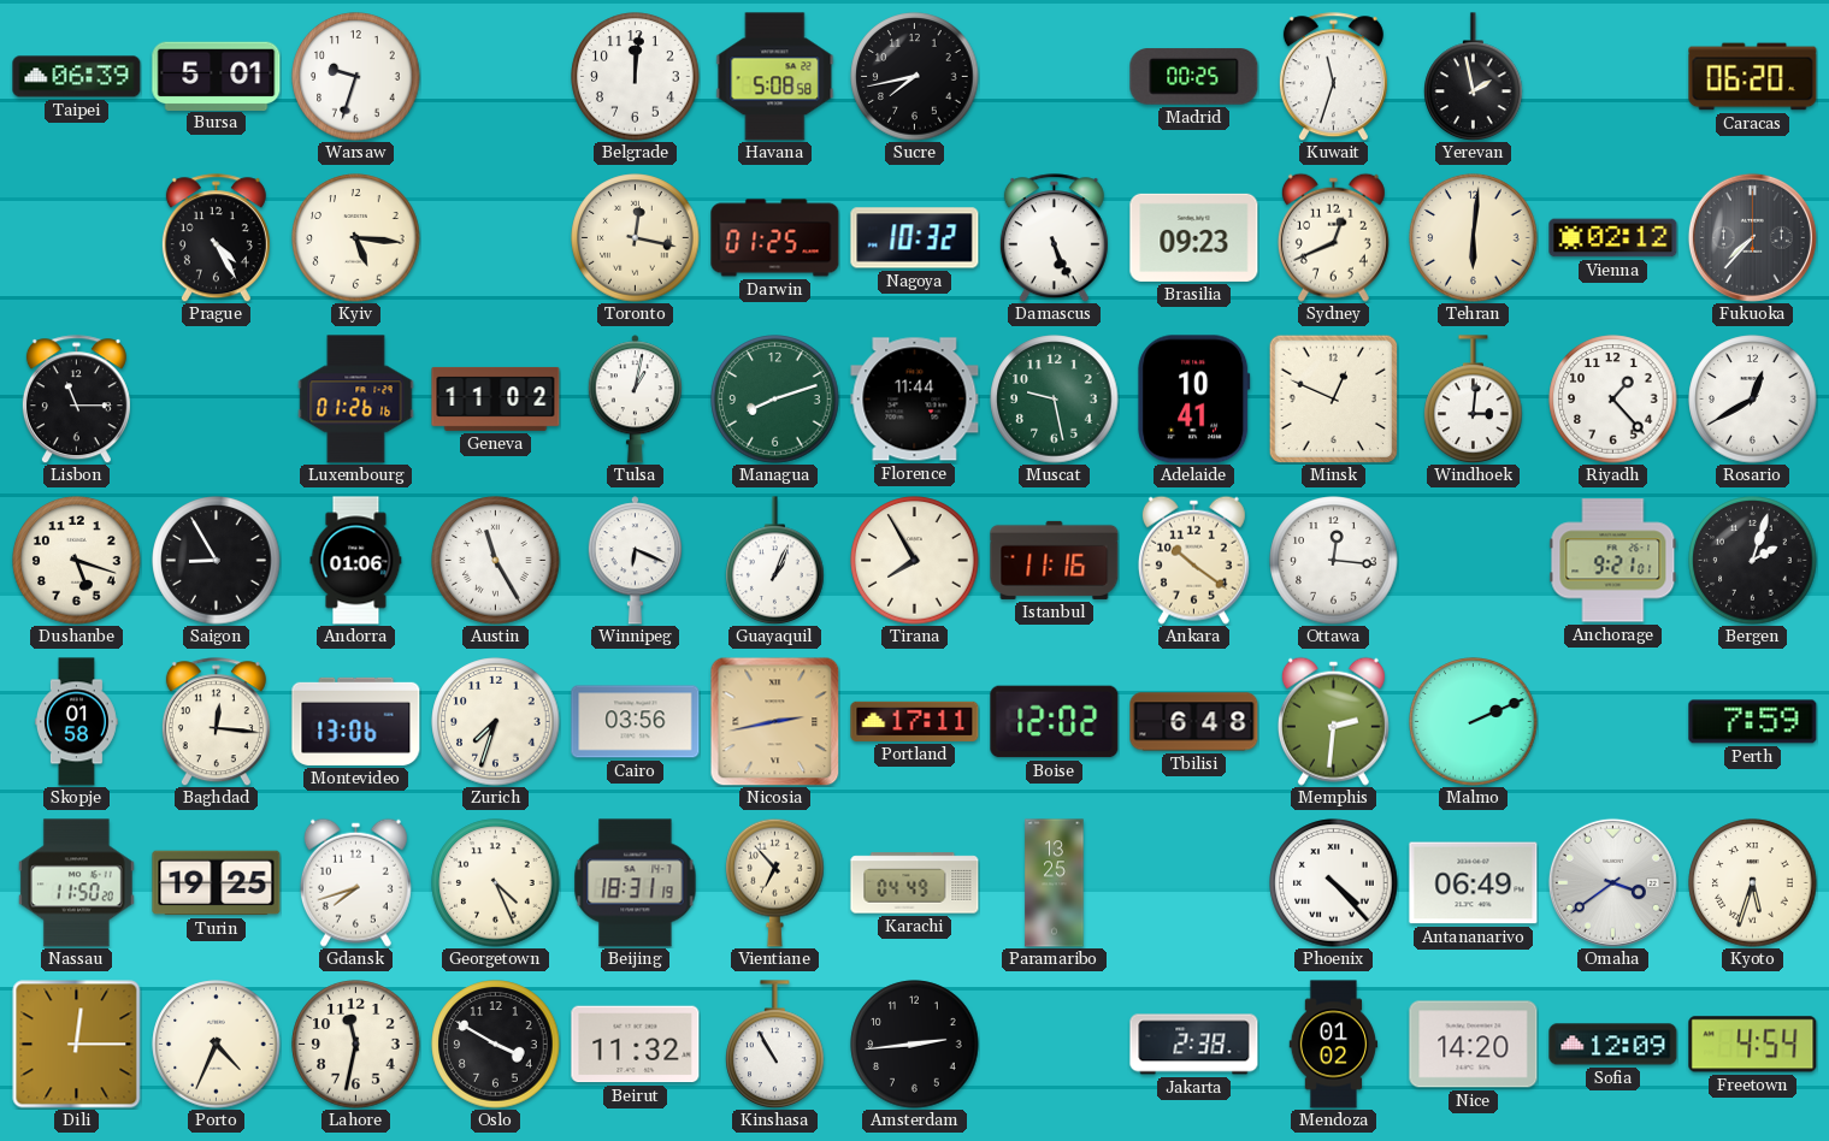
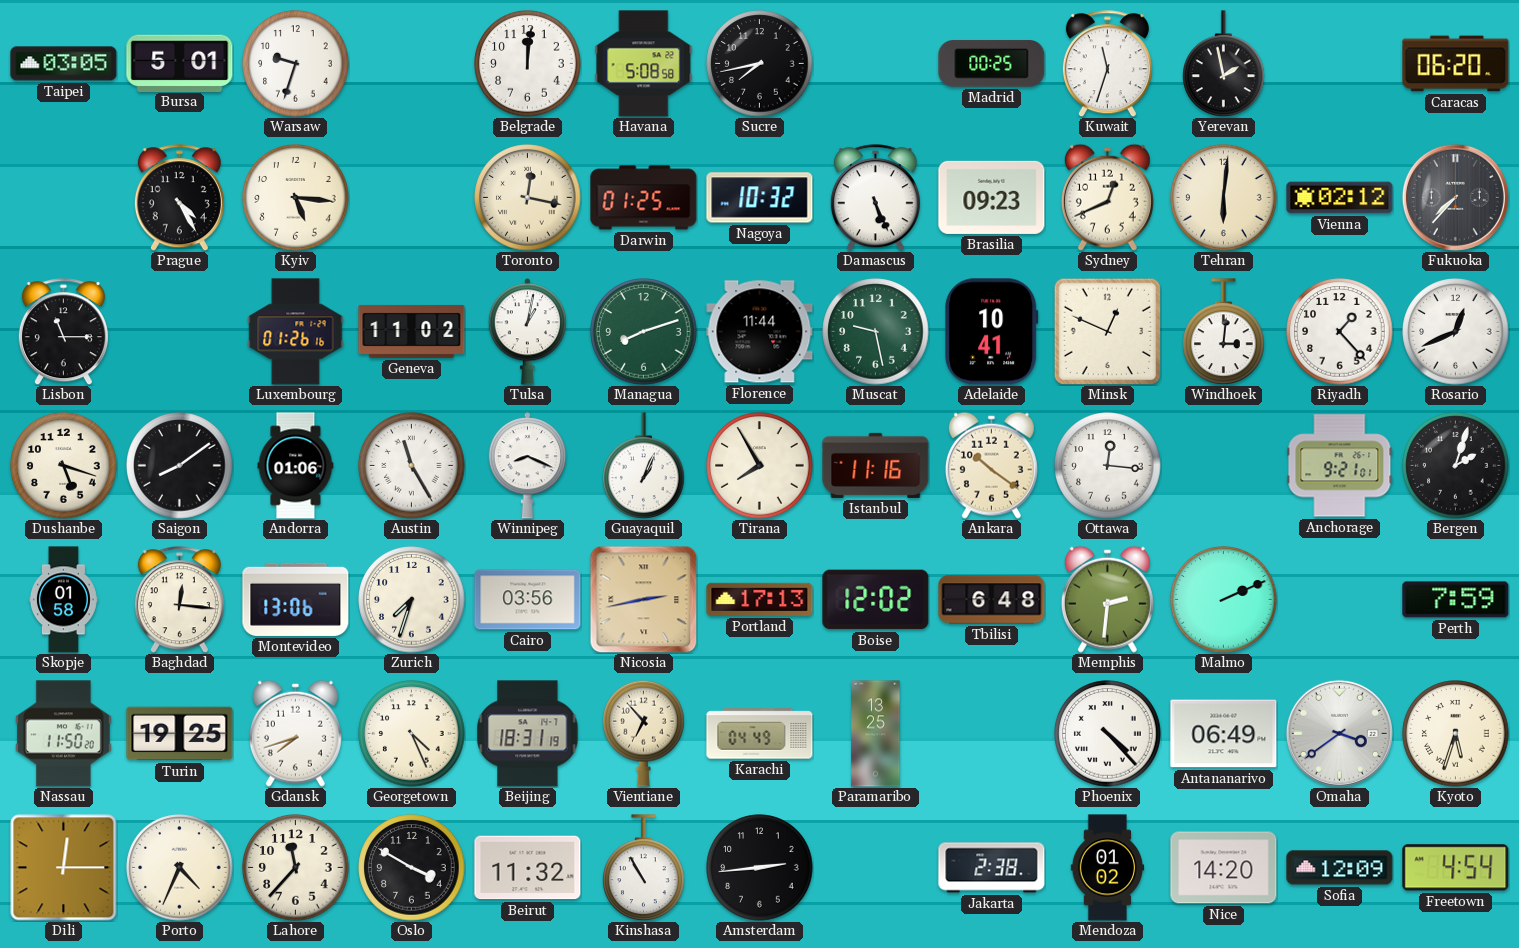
Taipei: 06:39 -> 03:05 (64, 64)
Rosario: 12:40 -> 12:41 (1456, 332)
Saigon: 8:55 -> 8:09 (180, 466)
Winnipeg: 6:19 -> 8:19 (527, 466)
Portland: 17:11 -> 17:13 (760, 599)
Lahore: 11:32 -> 11:37 (296, 868)
